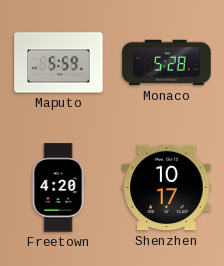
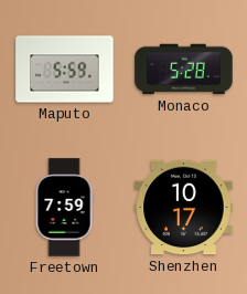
Freetown: 4:20 -> 7:59 (64, 208)
